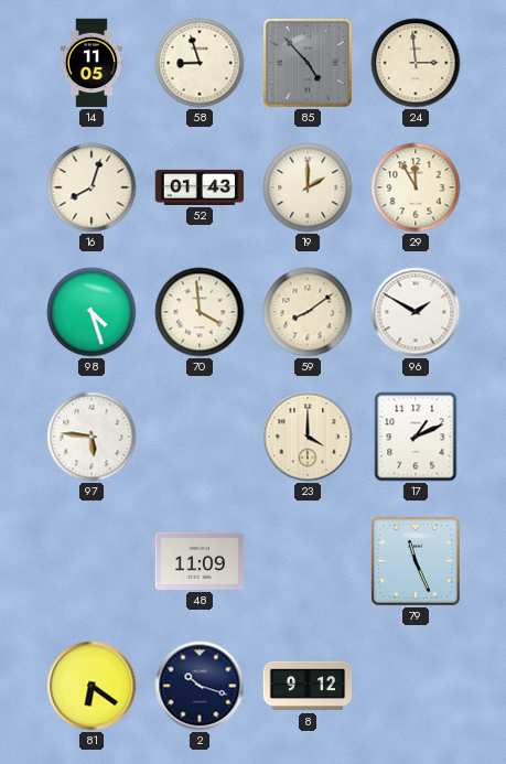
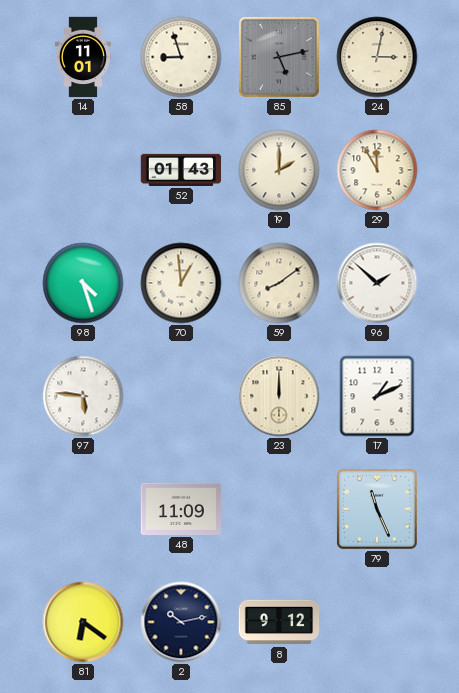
14: 11:05 -> 11:01 (83, 57)
85: 4:53 -> 5:13 (279, 57)
24: 2:59 -> 3:02 (377, 57)
16: 8:03 -> none (91, 187)
70: 3:59 -> 12:59 (181, 283)
96: 1:50 -> 1:52 (377, 283)
23: 4:00 -> 12:00 (279, 396)
2: 10:18 -> 10:13 (181, 622)
